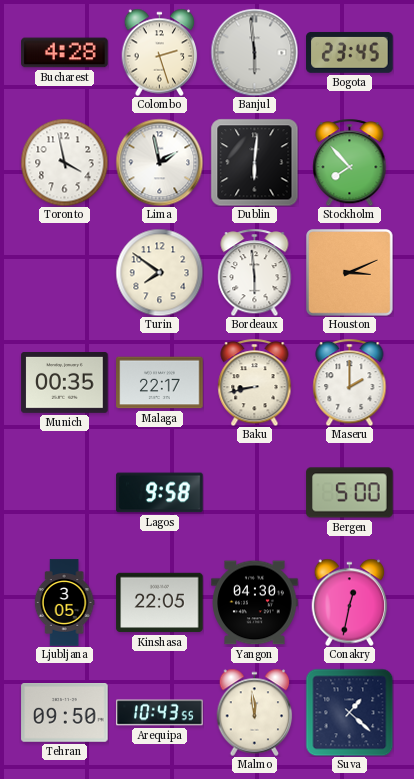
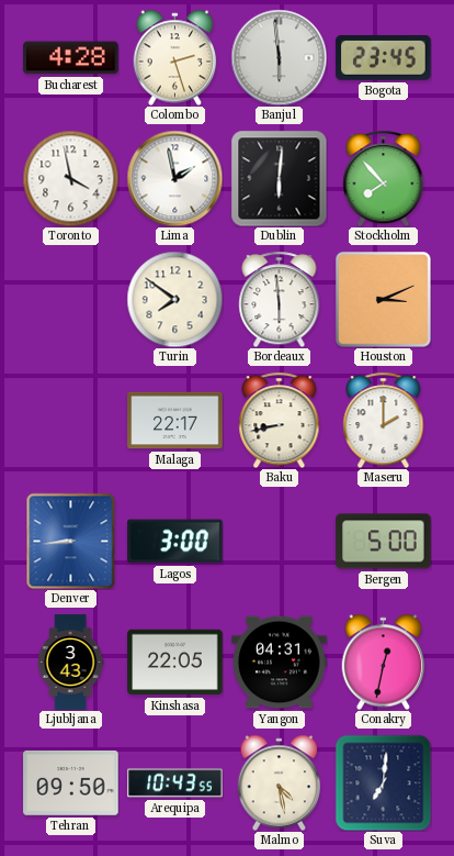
Munich: 00:35 -> none (65, 383)
Denver: none -> 8:44 (71, 541)
Lagos: 9:58 -> 3:00 (175, 542)
Ljubljana: 3:05 -> 3:43 (70, 663)
Yangon: 04:30 -> 04:31 (280, 663)
Malmo: 11:59 -> 4:28 (280, 782)
Suva: 1:22 -> 7:01 (383, 782)
